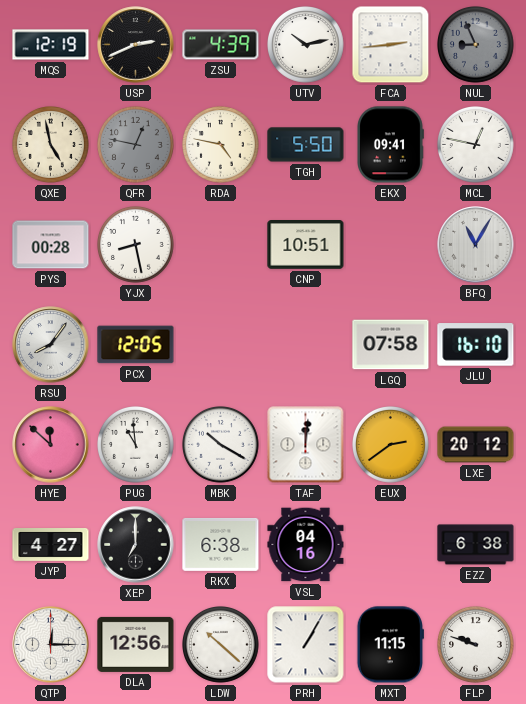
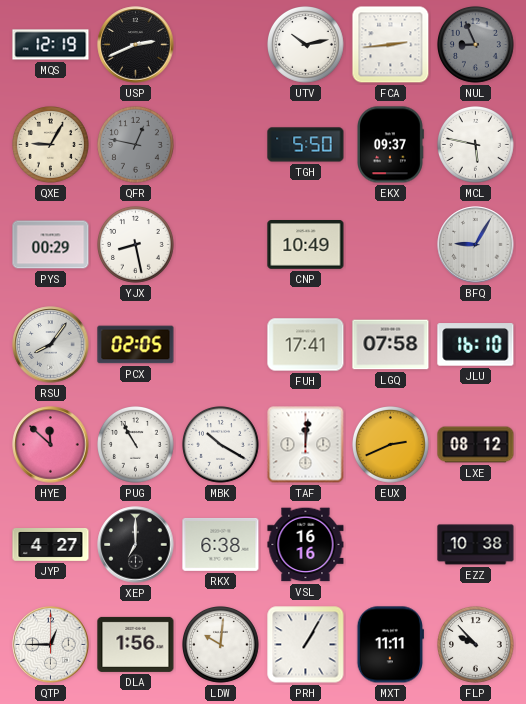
ZSU: 4:39 -> none (221, 45)
QXE: 4:58 -> 9:05 (51, 145)
RDA: 4:47 -> none (221, 145)
EKX: 09:41 -> 09:37 (391, 145)
MCL: 12:47 -> 5:47 (476, 145)
PYS: 00:28 -> 00:29 (51, 245)
CNP: 10:51 -> 10:49 (306, 245)
BFQ: 11:05 -> 9:05 (476, 245)
PCX: 12:05 -> 02:05 (136, 345)
FUH: none -> 17:41 (306, 345)
PUG: 10:59 -> 10:55 (136, 445)
EUX: 2:39 -> 2:41 (391, 445)
LXE: 20:12 -> 08:12 (476, 445)
VSL: 04:16 -> 16:16 (306, 545)
EZZ: 6:38 -> 10:38 (476, 545)
QTP: 12:15 -> 12:45 (51, 645)
DLA: 12:56 -> 1:56 (136, 644)
LDW: 10:22 -> 10:01 (221, 645)
MXT: 11:15 -> 11:11 (390, 645)
FLP: 9:48 -> 9:53 (476, 645)
